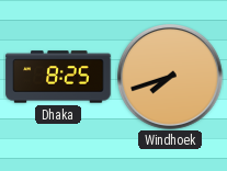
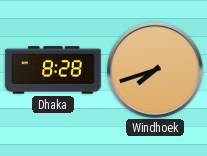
Dhaka: 8:25 -> 8:28 (53, 70)
